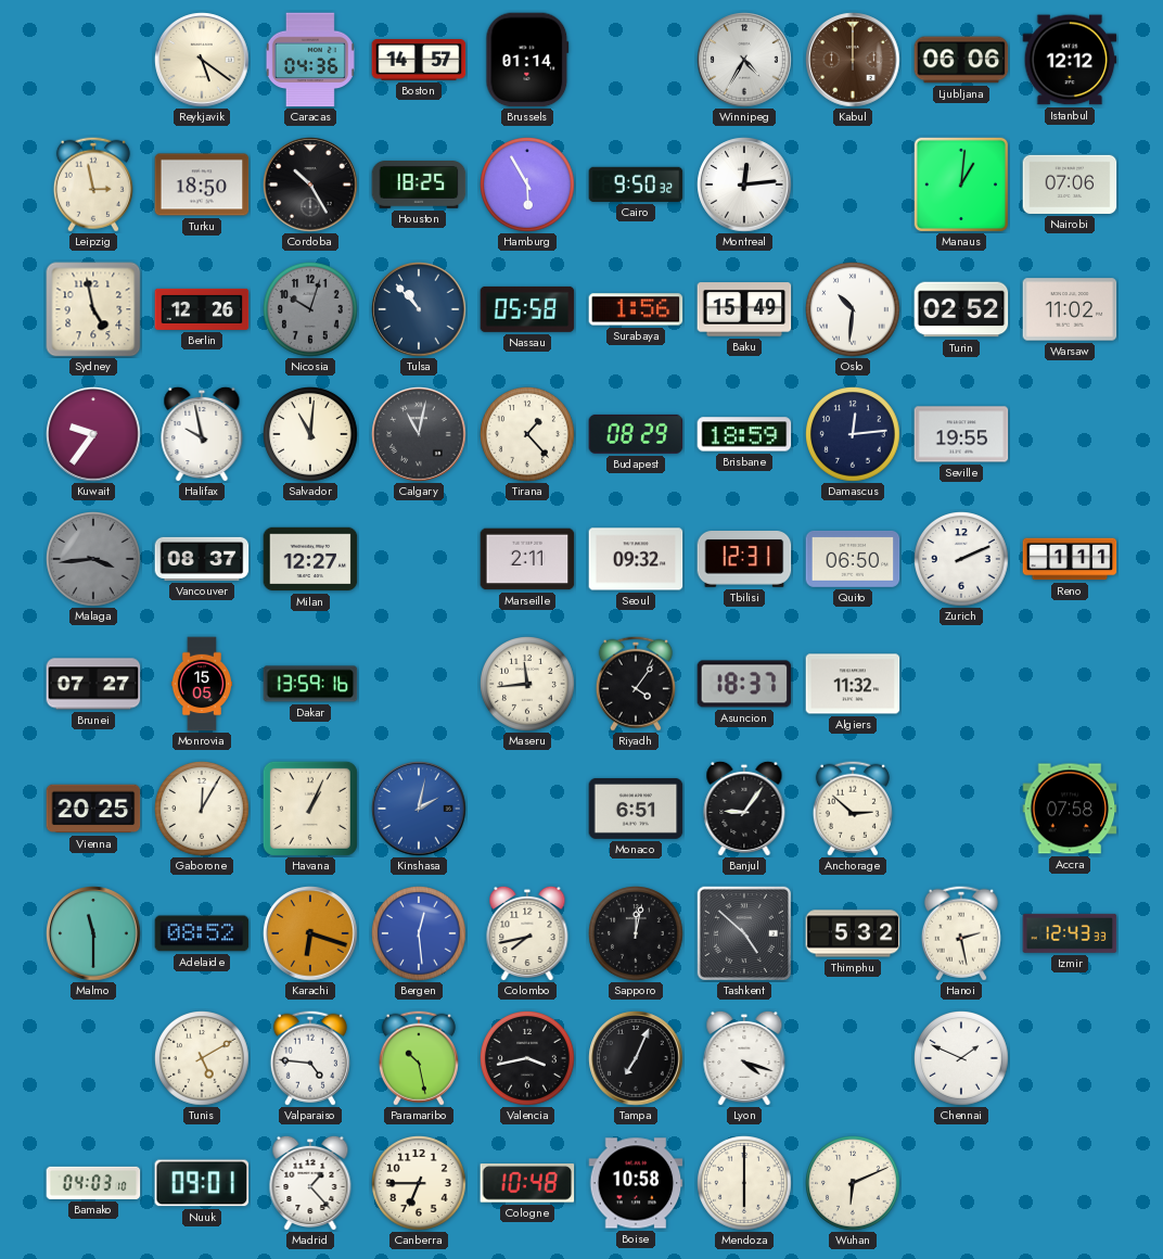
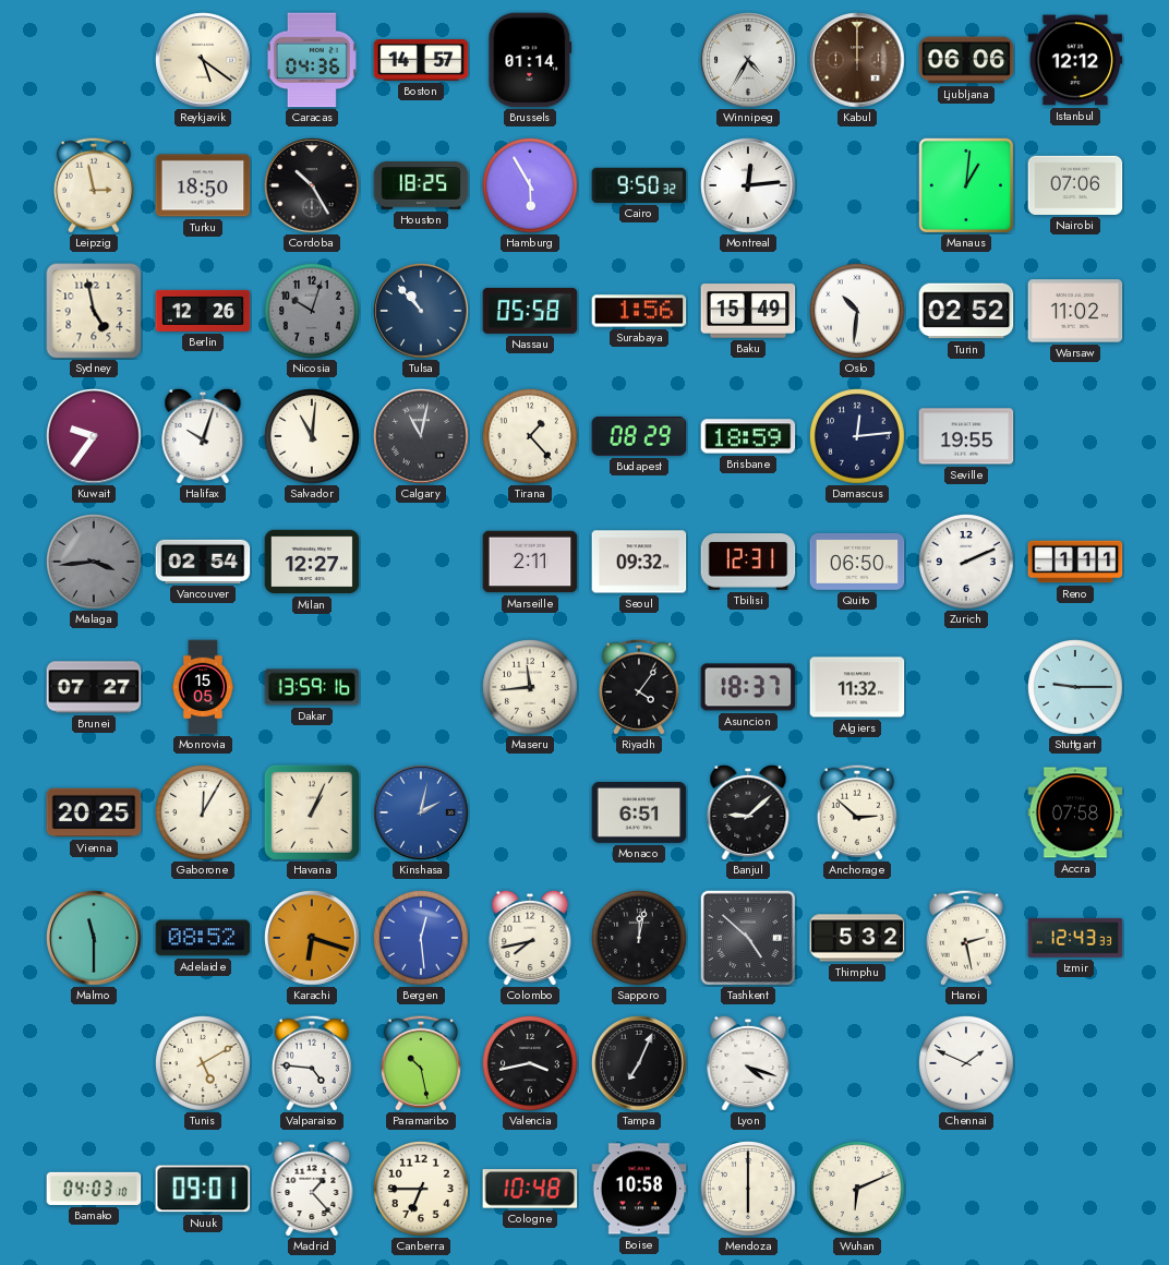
Halifax: 9:58 -> 10:03 (203, 436)
Vancouver: 08:37 -> 02:54 (203, 562)
Stuttgart: none -> 9:15 (1076, 688)
Banjul: 9:06 -> 9:08 (748, 812)
